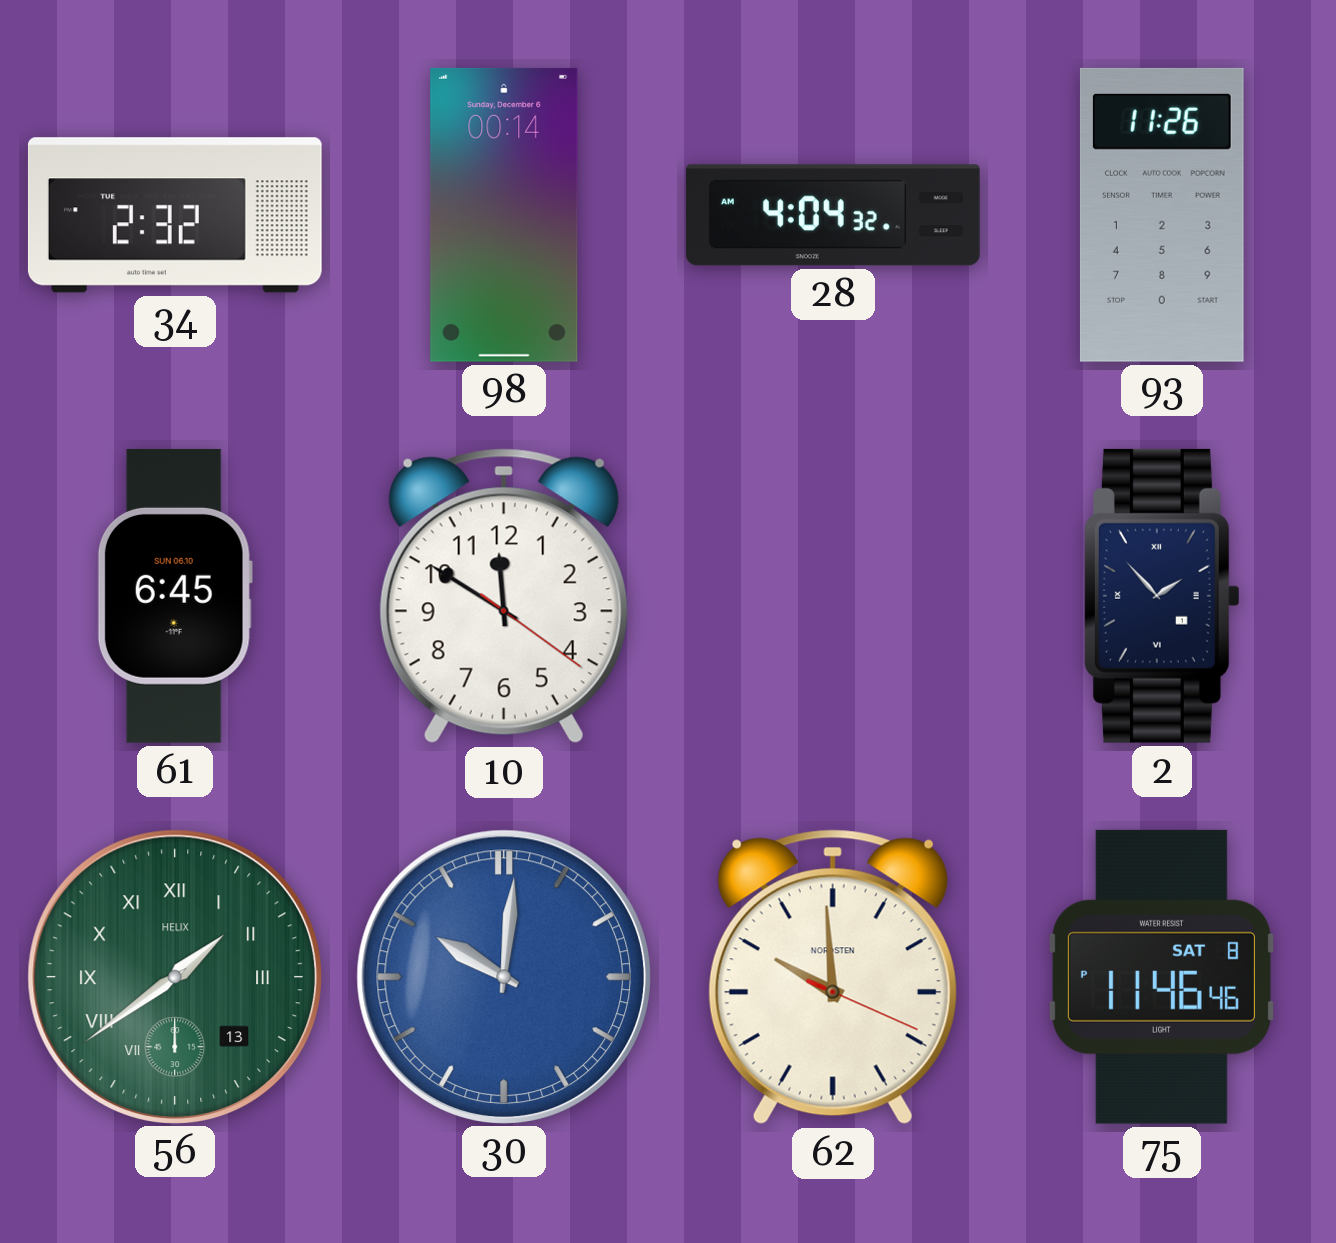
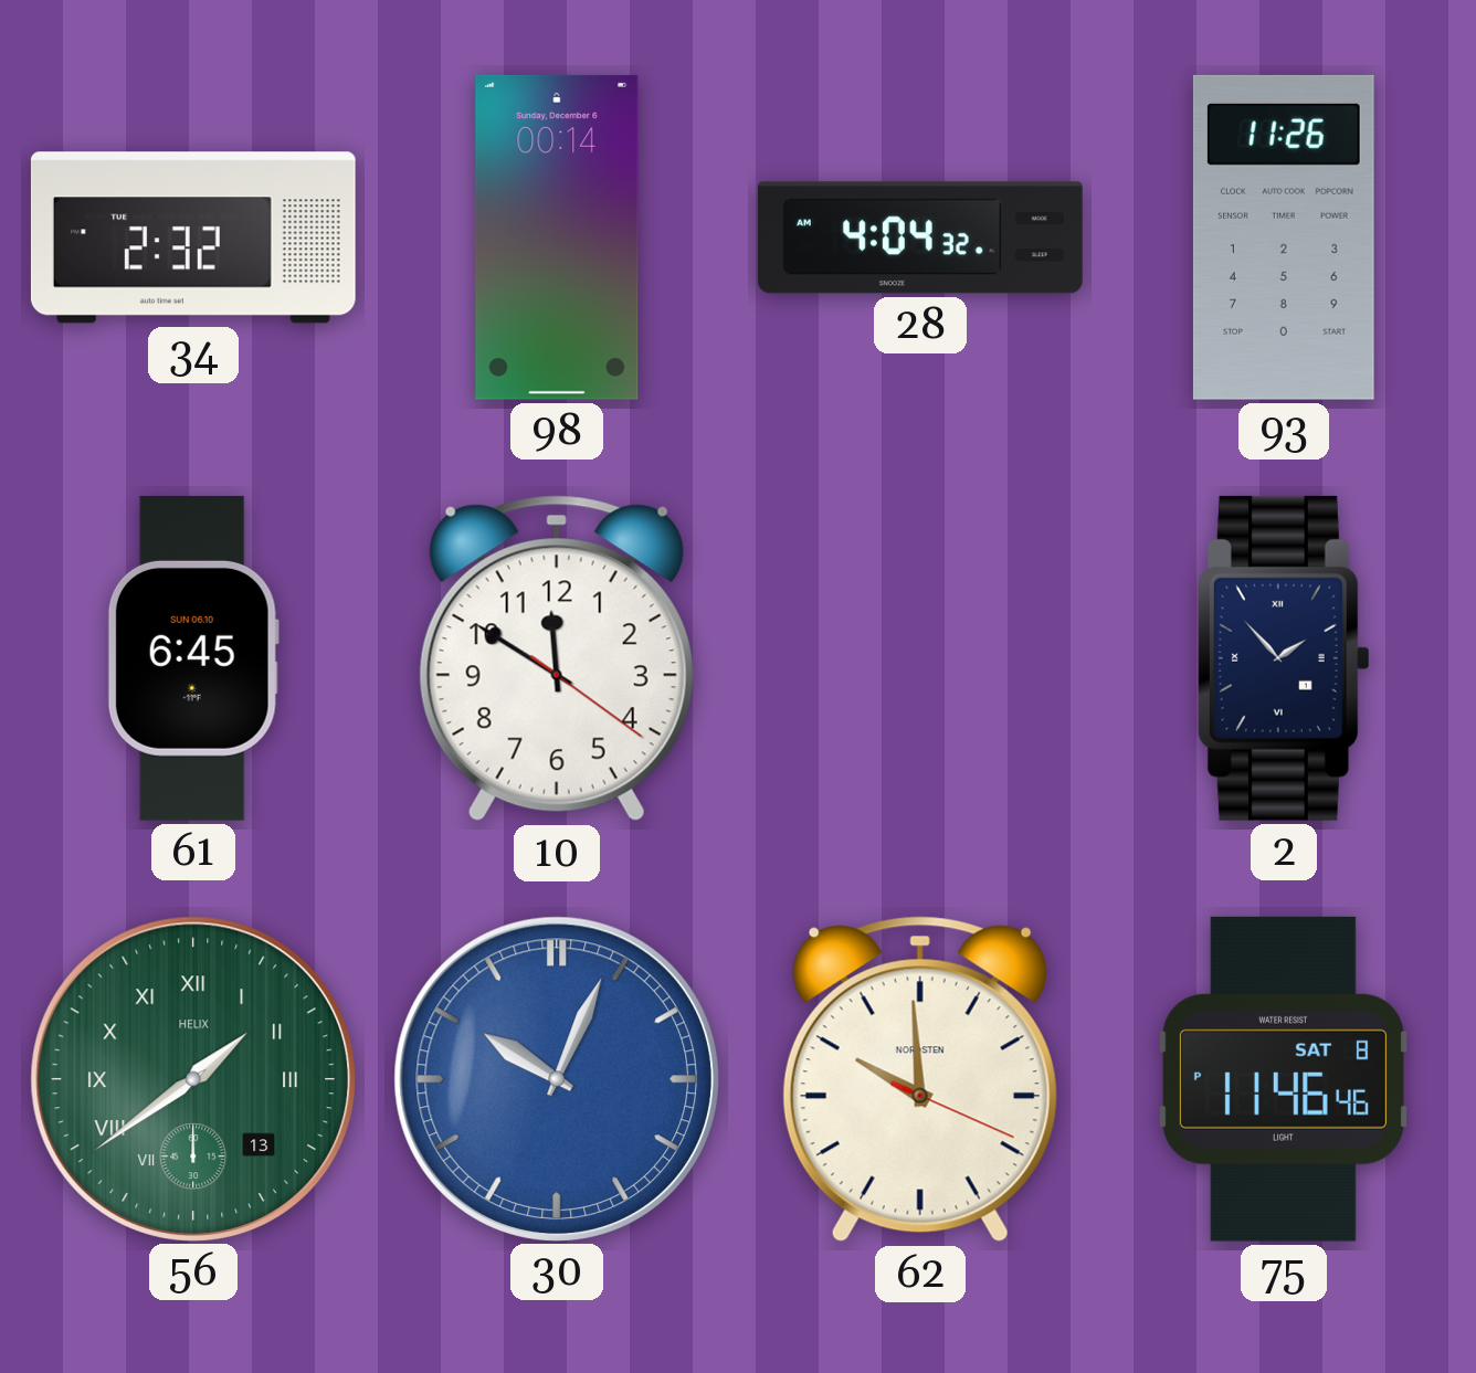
30: 10:01 -> 10:04 (556, 1078)
